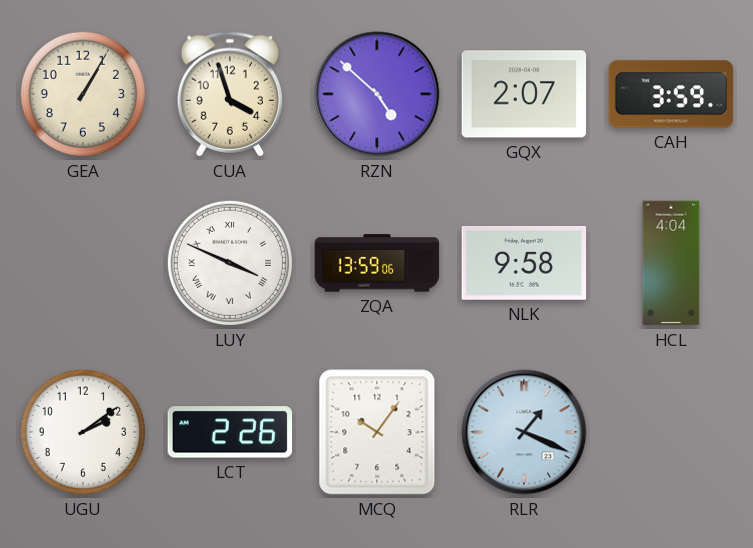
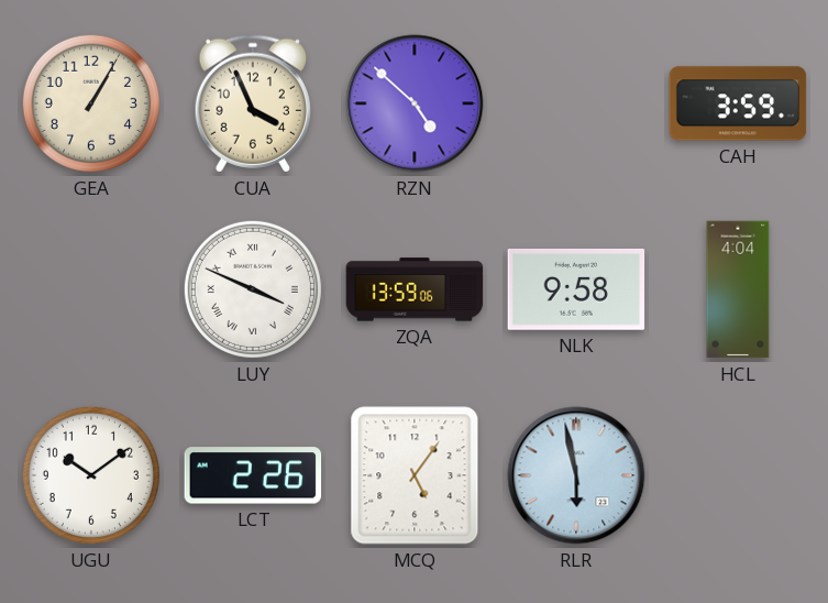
CUA: 3:57 -> 3:56 (252, 103)
GQX: 2:07 -> none (524, 94)
UGU: 2:09 -> 10:09 (91, 475)
MCQ: 10:06 -> 5:06 (415, 475)
RLR: 1:19 -> 5:58 (576, 475)
